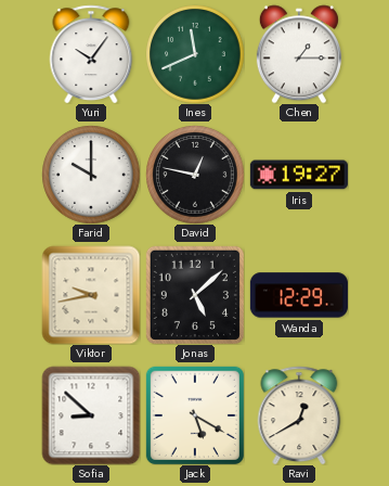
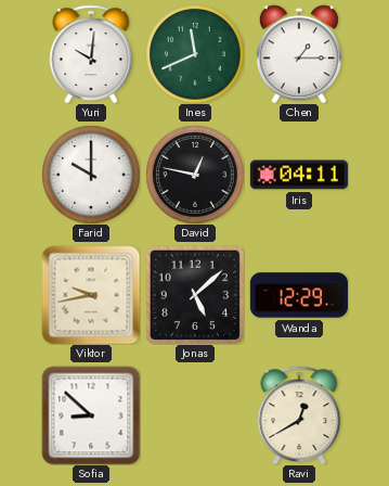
Yuri: 10:06 -> 10:01 (91, 54)
Iris: 19:27 -> 04:11 (299, 175)
Jack: 5:20 -> none (195, 415)
